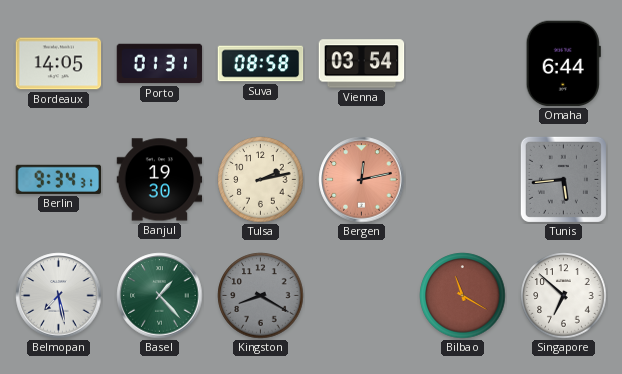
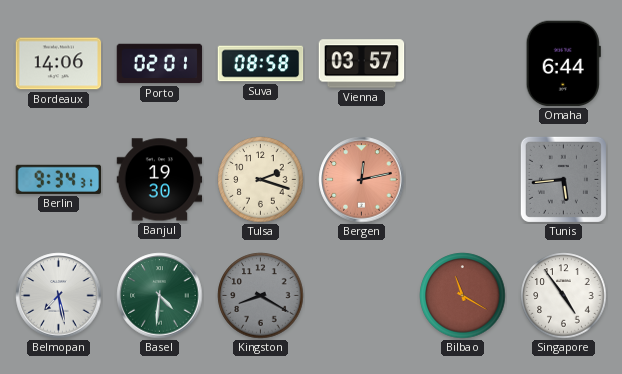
Bordeaux: 14:05 -> 14:06 (59, 64)
Porto: 01:31 -> 02:01 (160, 64)
Vienna: 03:54 -> 03:57 (362, 64)
Tulsa: 2:13 -> 2:18 (261, 180)
Basel: 1:23 -> 4:31 (160, 296)
Singapore: 6:52 -> 4:54 (564, 296)
